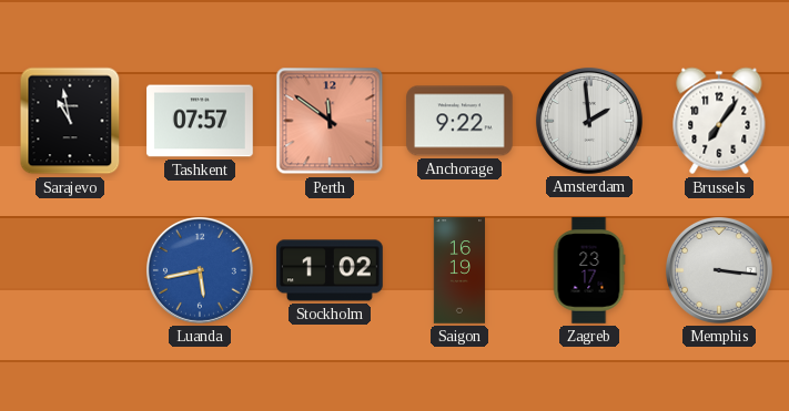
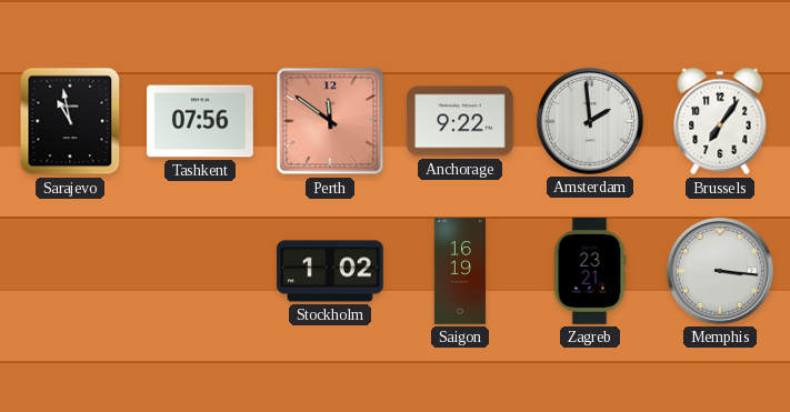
Tashkent: 07:57 -> 07:56 (200, 121)
Luanda: 5:43 -> none (200, 270)
Zagreb: 23:17 -> 23:21 (590, 271)
